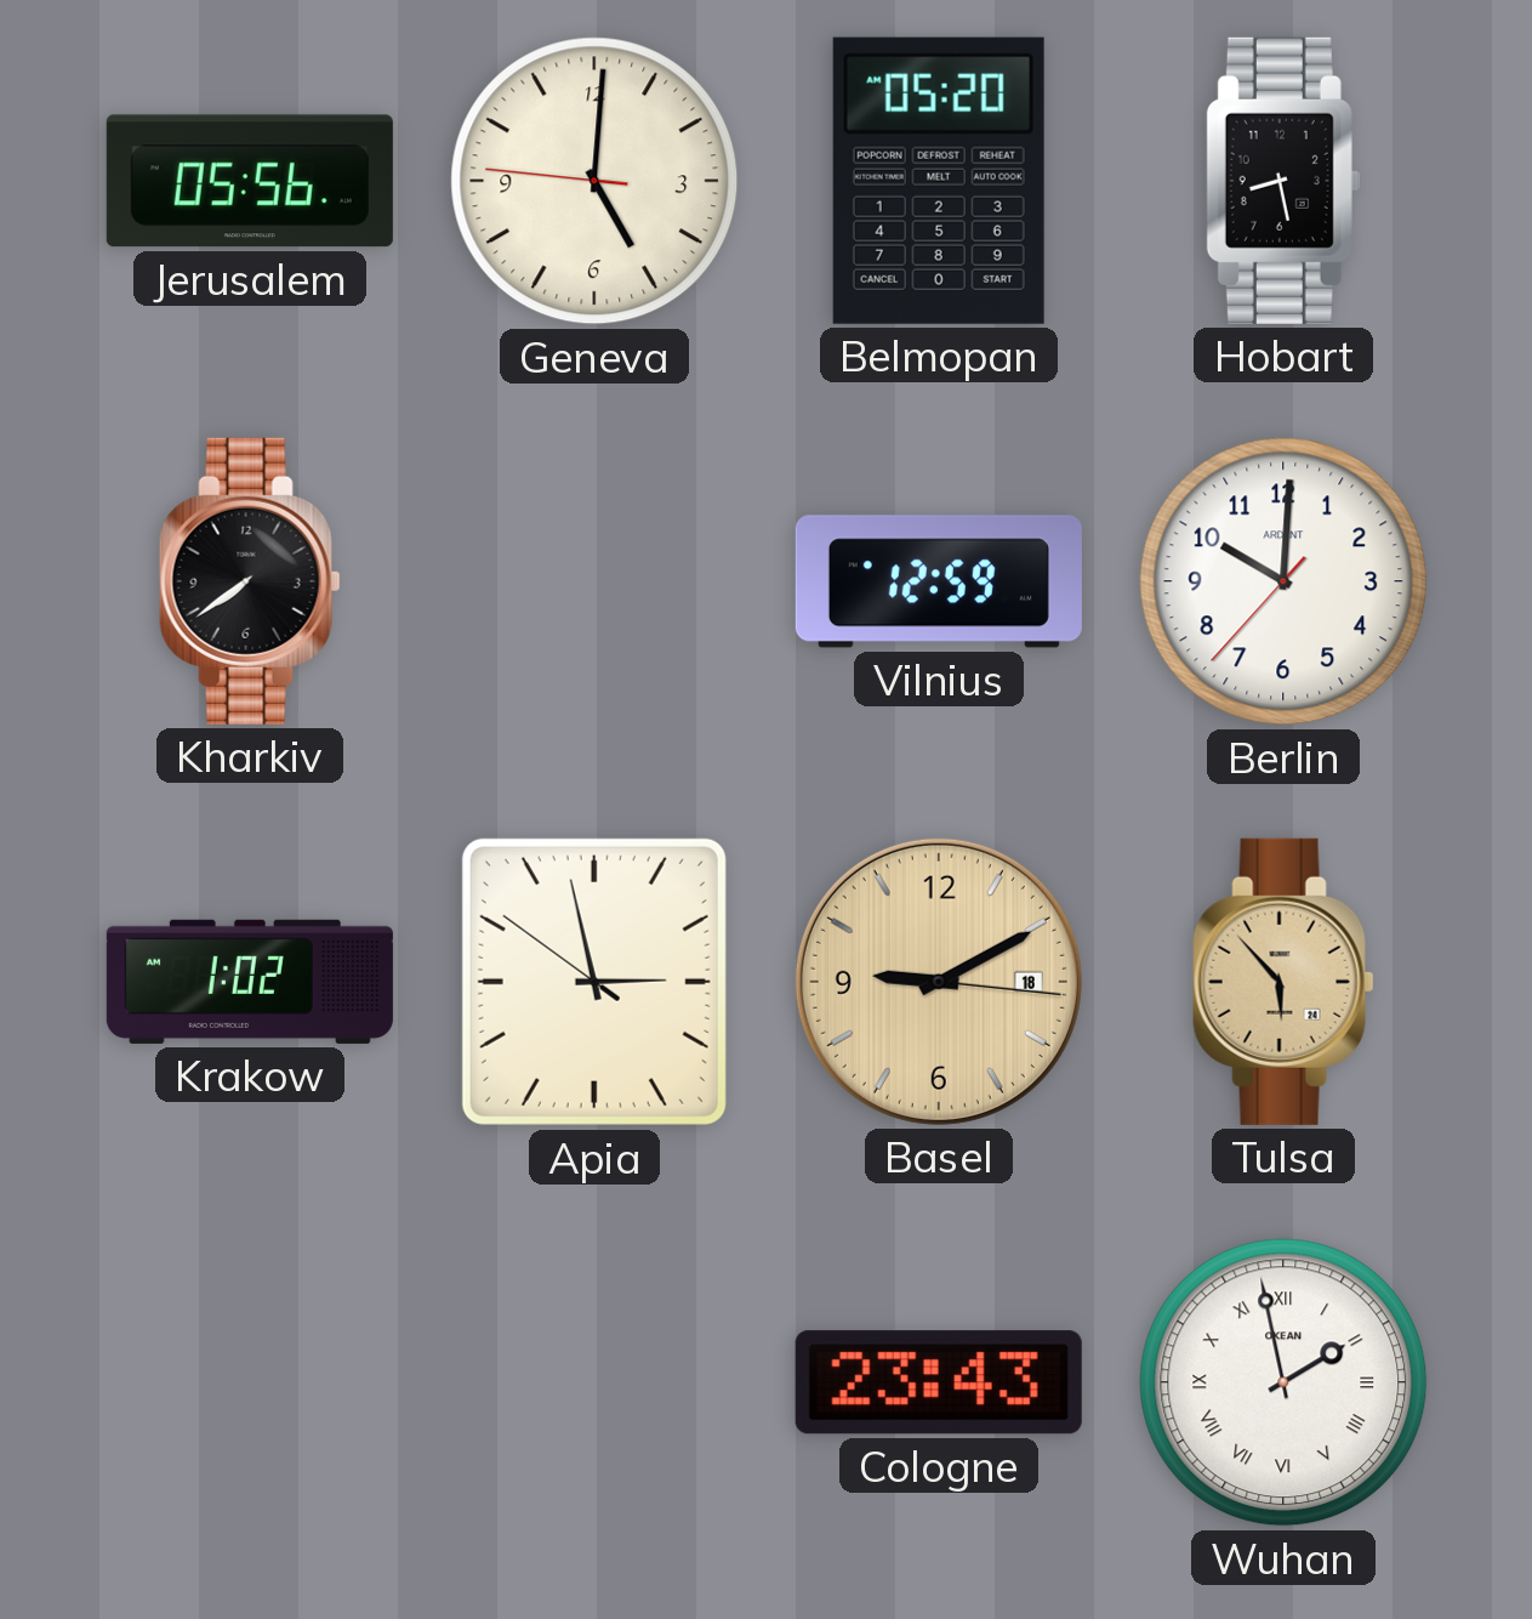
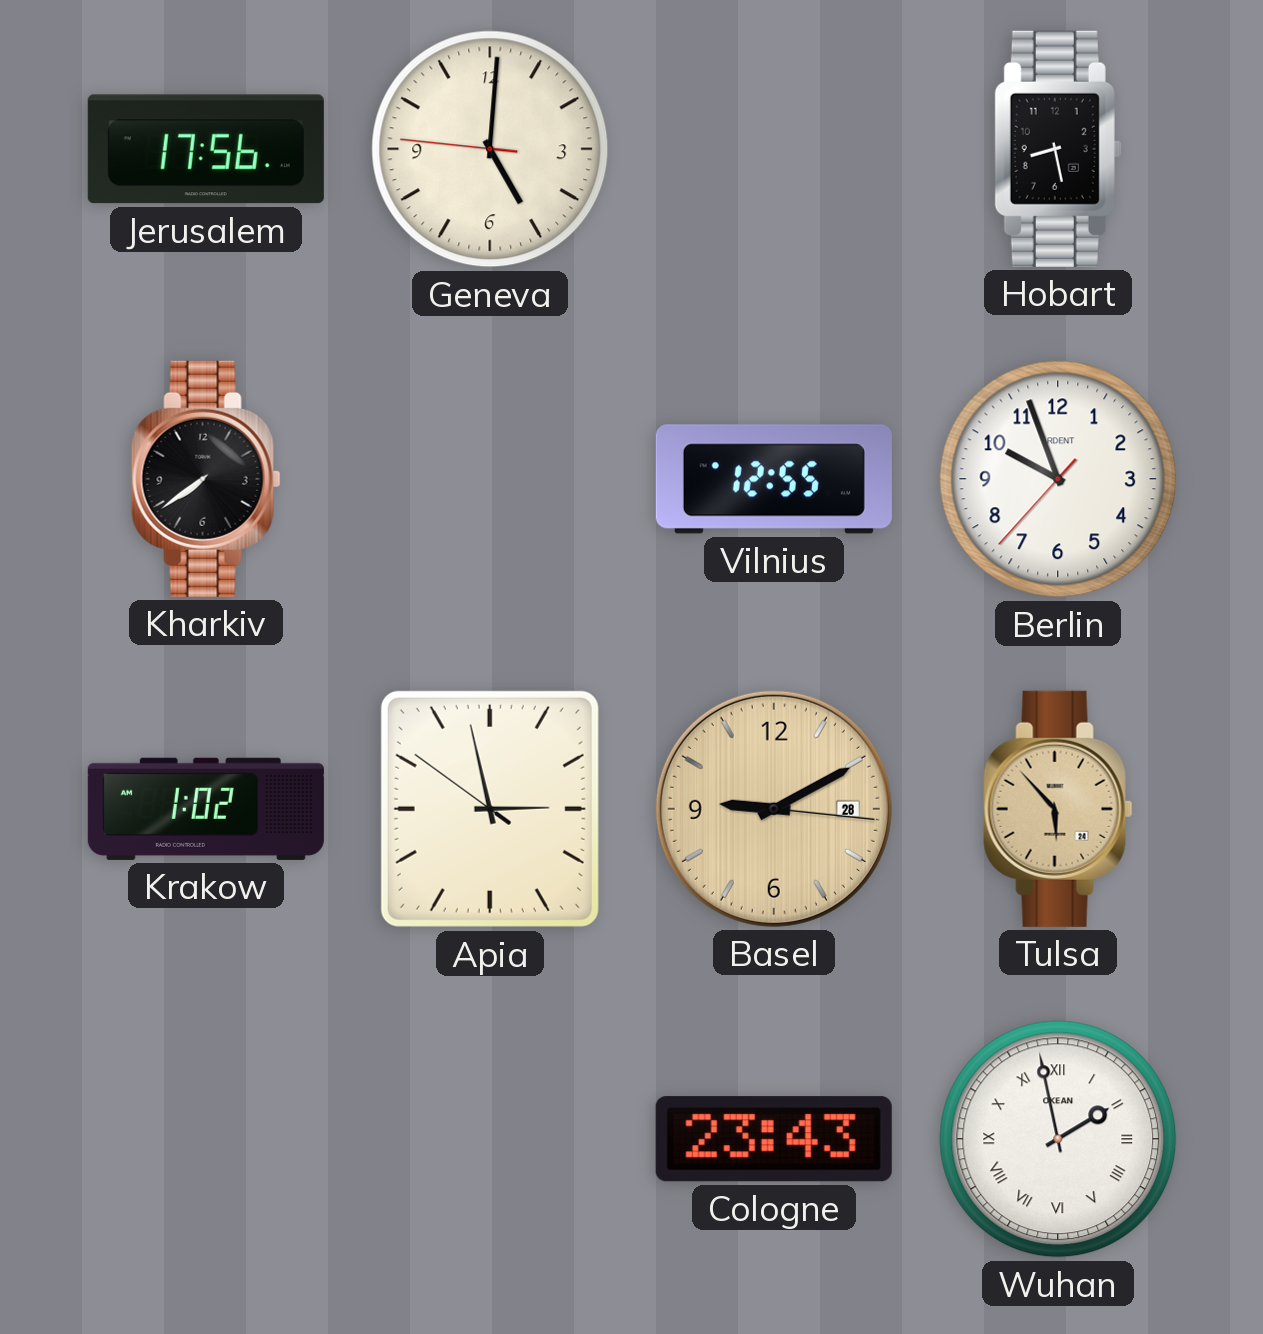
Jerusalem: 05:56 -> 17:56 (206, 149)
Belmopan: 05:20 -> none (939, 181)
Vilnius: 12:59 -> 12:55 (774, 479)
Berlin: 10:00 -> 9:56 (1058, 479)
Basel date: 18 -> 28 (774, 809)
